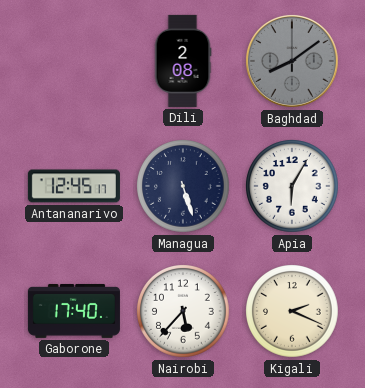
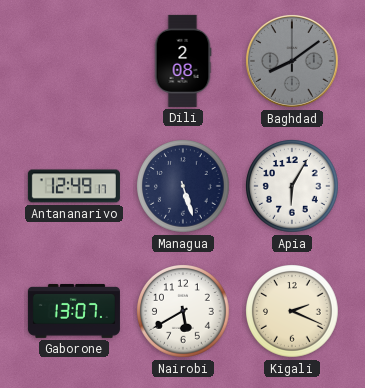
Antananarivo: 12:45 -> 12:49 (74, 186)
Gaborone: 17:40 -> 13:07 (74, 311)
Nairobi: 5:37 -> 5:40 (184, 312)
